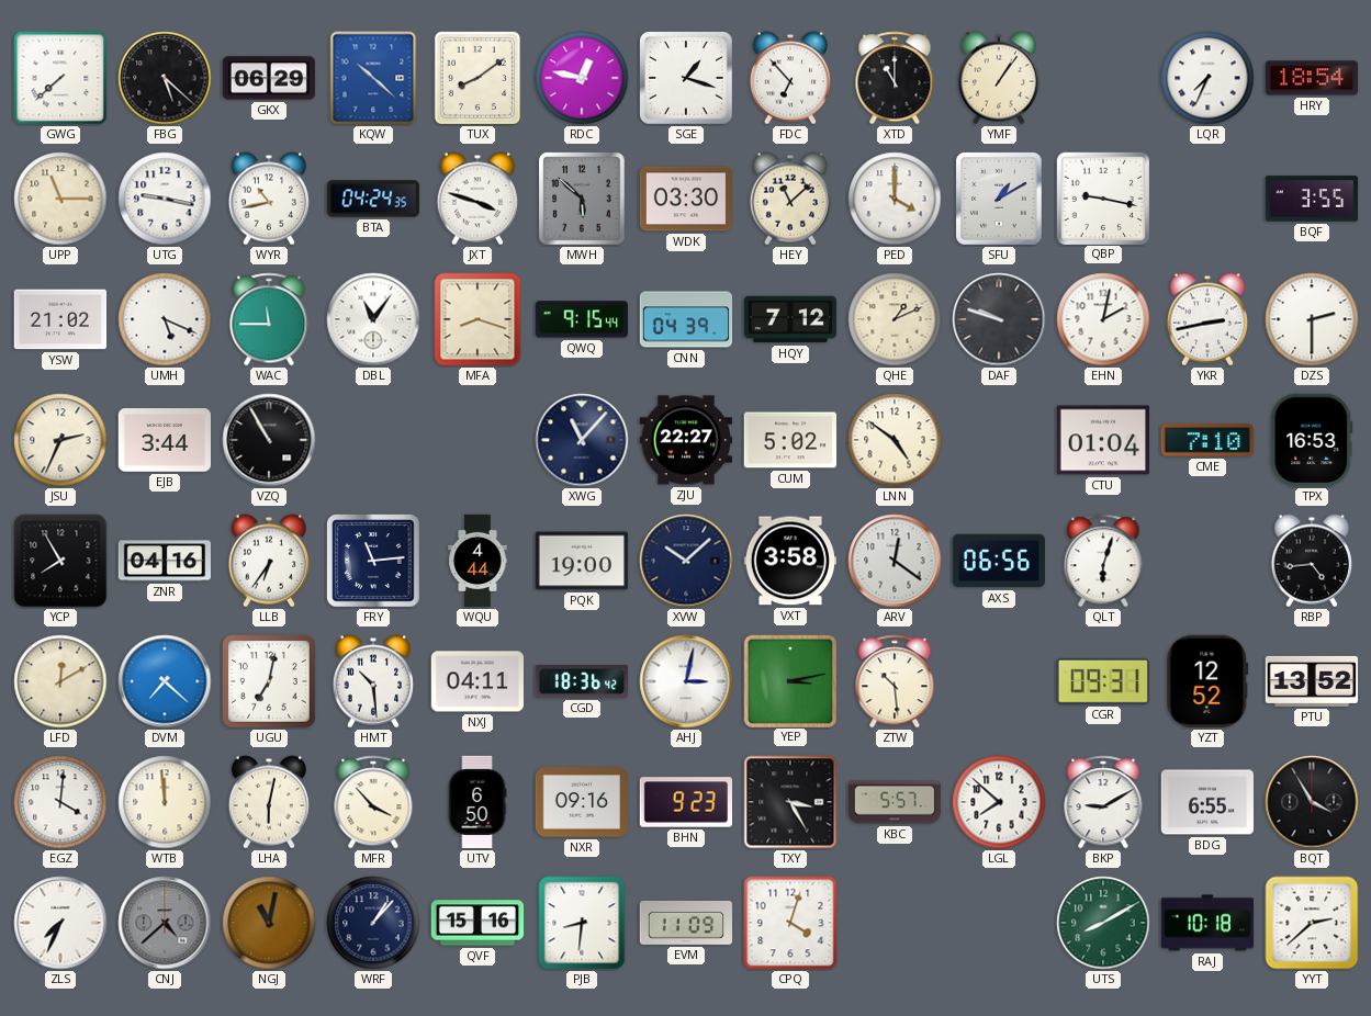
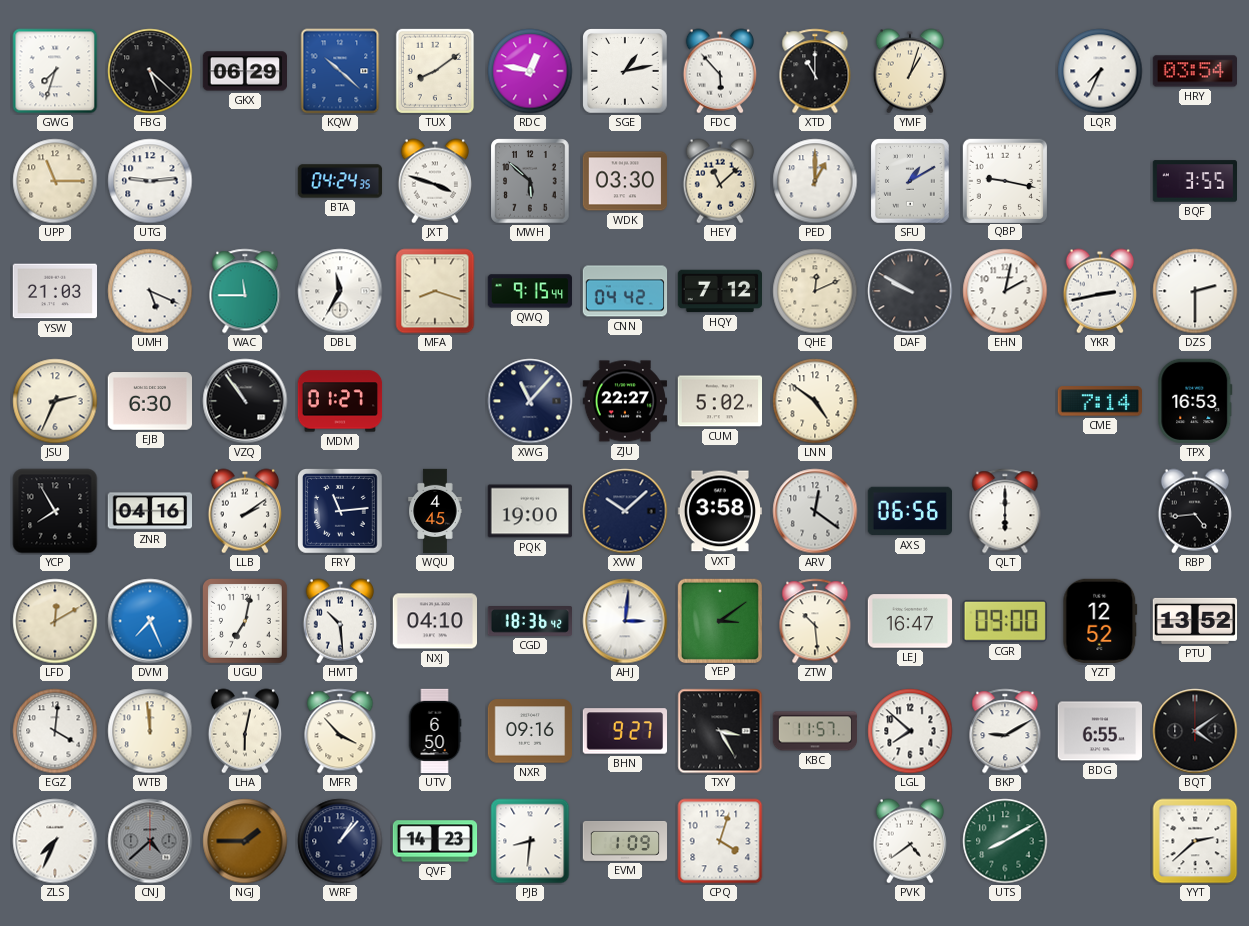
GWG: 7:38 -> 7:33 (55, 71)
SGE: 1:18 -> 1:13 (626, 72)
FDC: 6:53 -> 5:53 (720, 71)
YMF: 1:06 -> 1:03 (910, 71)
HRY: 18:54 -> 03:54 (1194, 71)
UTG: 9:17 -> 9:14 (150, 181)
WYR: 10:43 -> none (269, 199)
PED: 4:00 -> 1:00 (815, 181)
YSW: 21:02 -> 21:03 (54, 291)
DBL: 11:06 -> 11:35 (340, 291)
CNN: 04:39 -> 04:42 (625, 291)
QHE: 1:11 -> 12:11 (815, 291)
DAF: 9:48 -> 9:50 (910, 291)
EJB: 3:44 -> 6:30 (149, 401)
VZQ: 10:55 -> 10:54 (245, 401)
MDM: none -> 01:27 (340, 401)
CTU: 01:04 -> none (1102, 440)
CME: 7:10 -> 7:14 (1099, 401)
LLB: 6:36 -> 2:09 (245, 511)
WQU: 4:44 -> 4:45 (435, 511)
QLT: 6:03 -> 6:00 (1005, 511)
DVM: 7:22 -> 7:26 (150, 621)
NXJ: 04:11 -> 04:10 (434, 621)
AHJ: 3:02 -> 3:01 (625, 621)
YEP: 3:13 -> 3:09 (719, 620)
LEJ: none -> 16:47 (910, 621)
CGR: 09:31 -> 09:00 (1005, 621)
BHN: 9:23 -> 9:27 (624, 731)
KBC: 5:57 -> 11:57 (815, 731)
BQT: 3:55 -> 4:09 (1195, 731)
NGJ: 11:02 -> 1:45 (245, 841)
QVF: 15:16 -> 14:23 (435, 841)
EVM: 11:09 -> 1:09 (625, 841)
PVK: none -> 4:39 (910, 841)
RAJ: 10:18 -> none (1207, 923)
